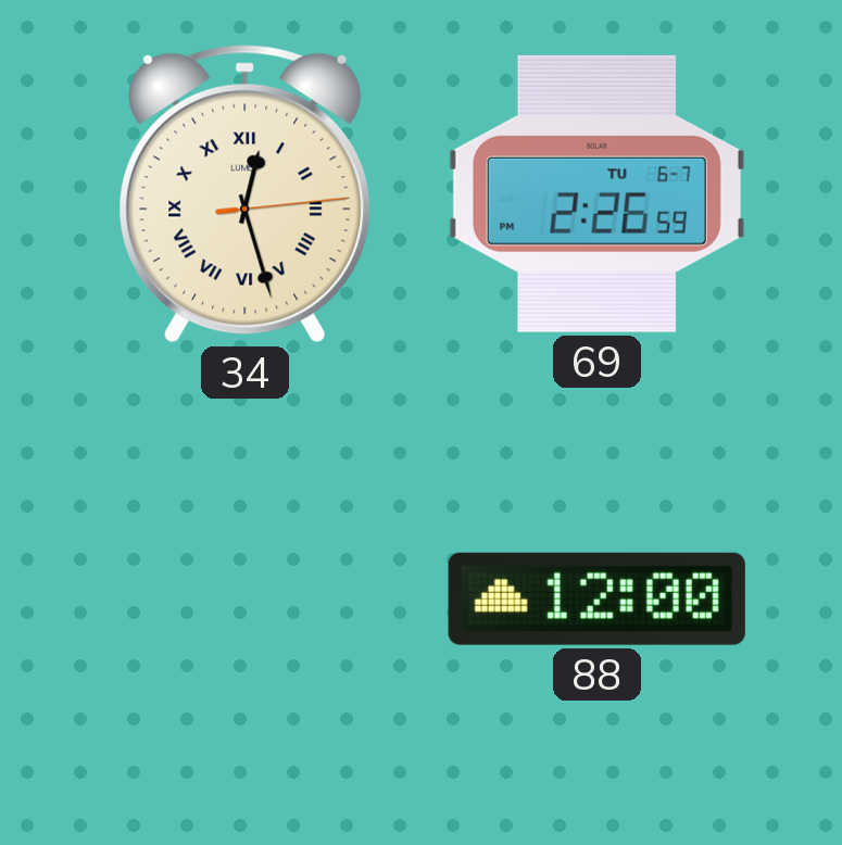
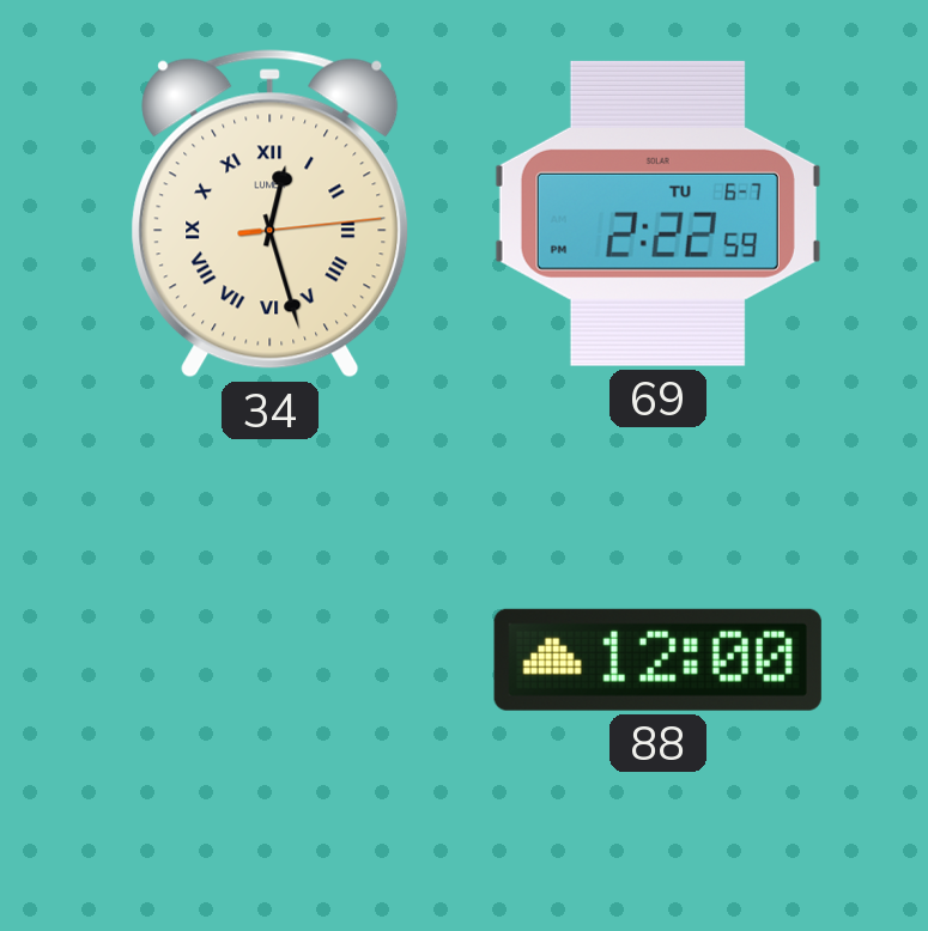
69: 2:26 -> 2:22 (657, 213)
